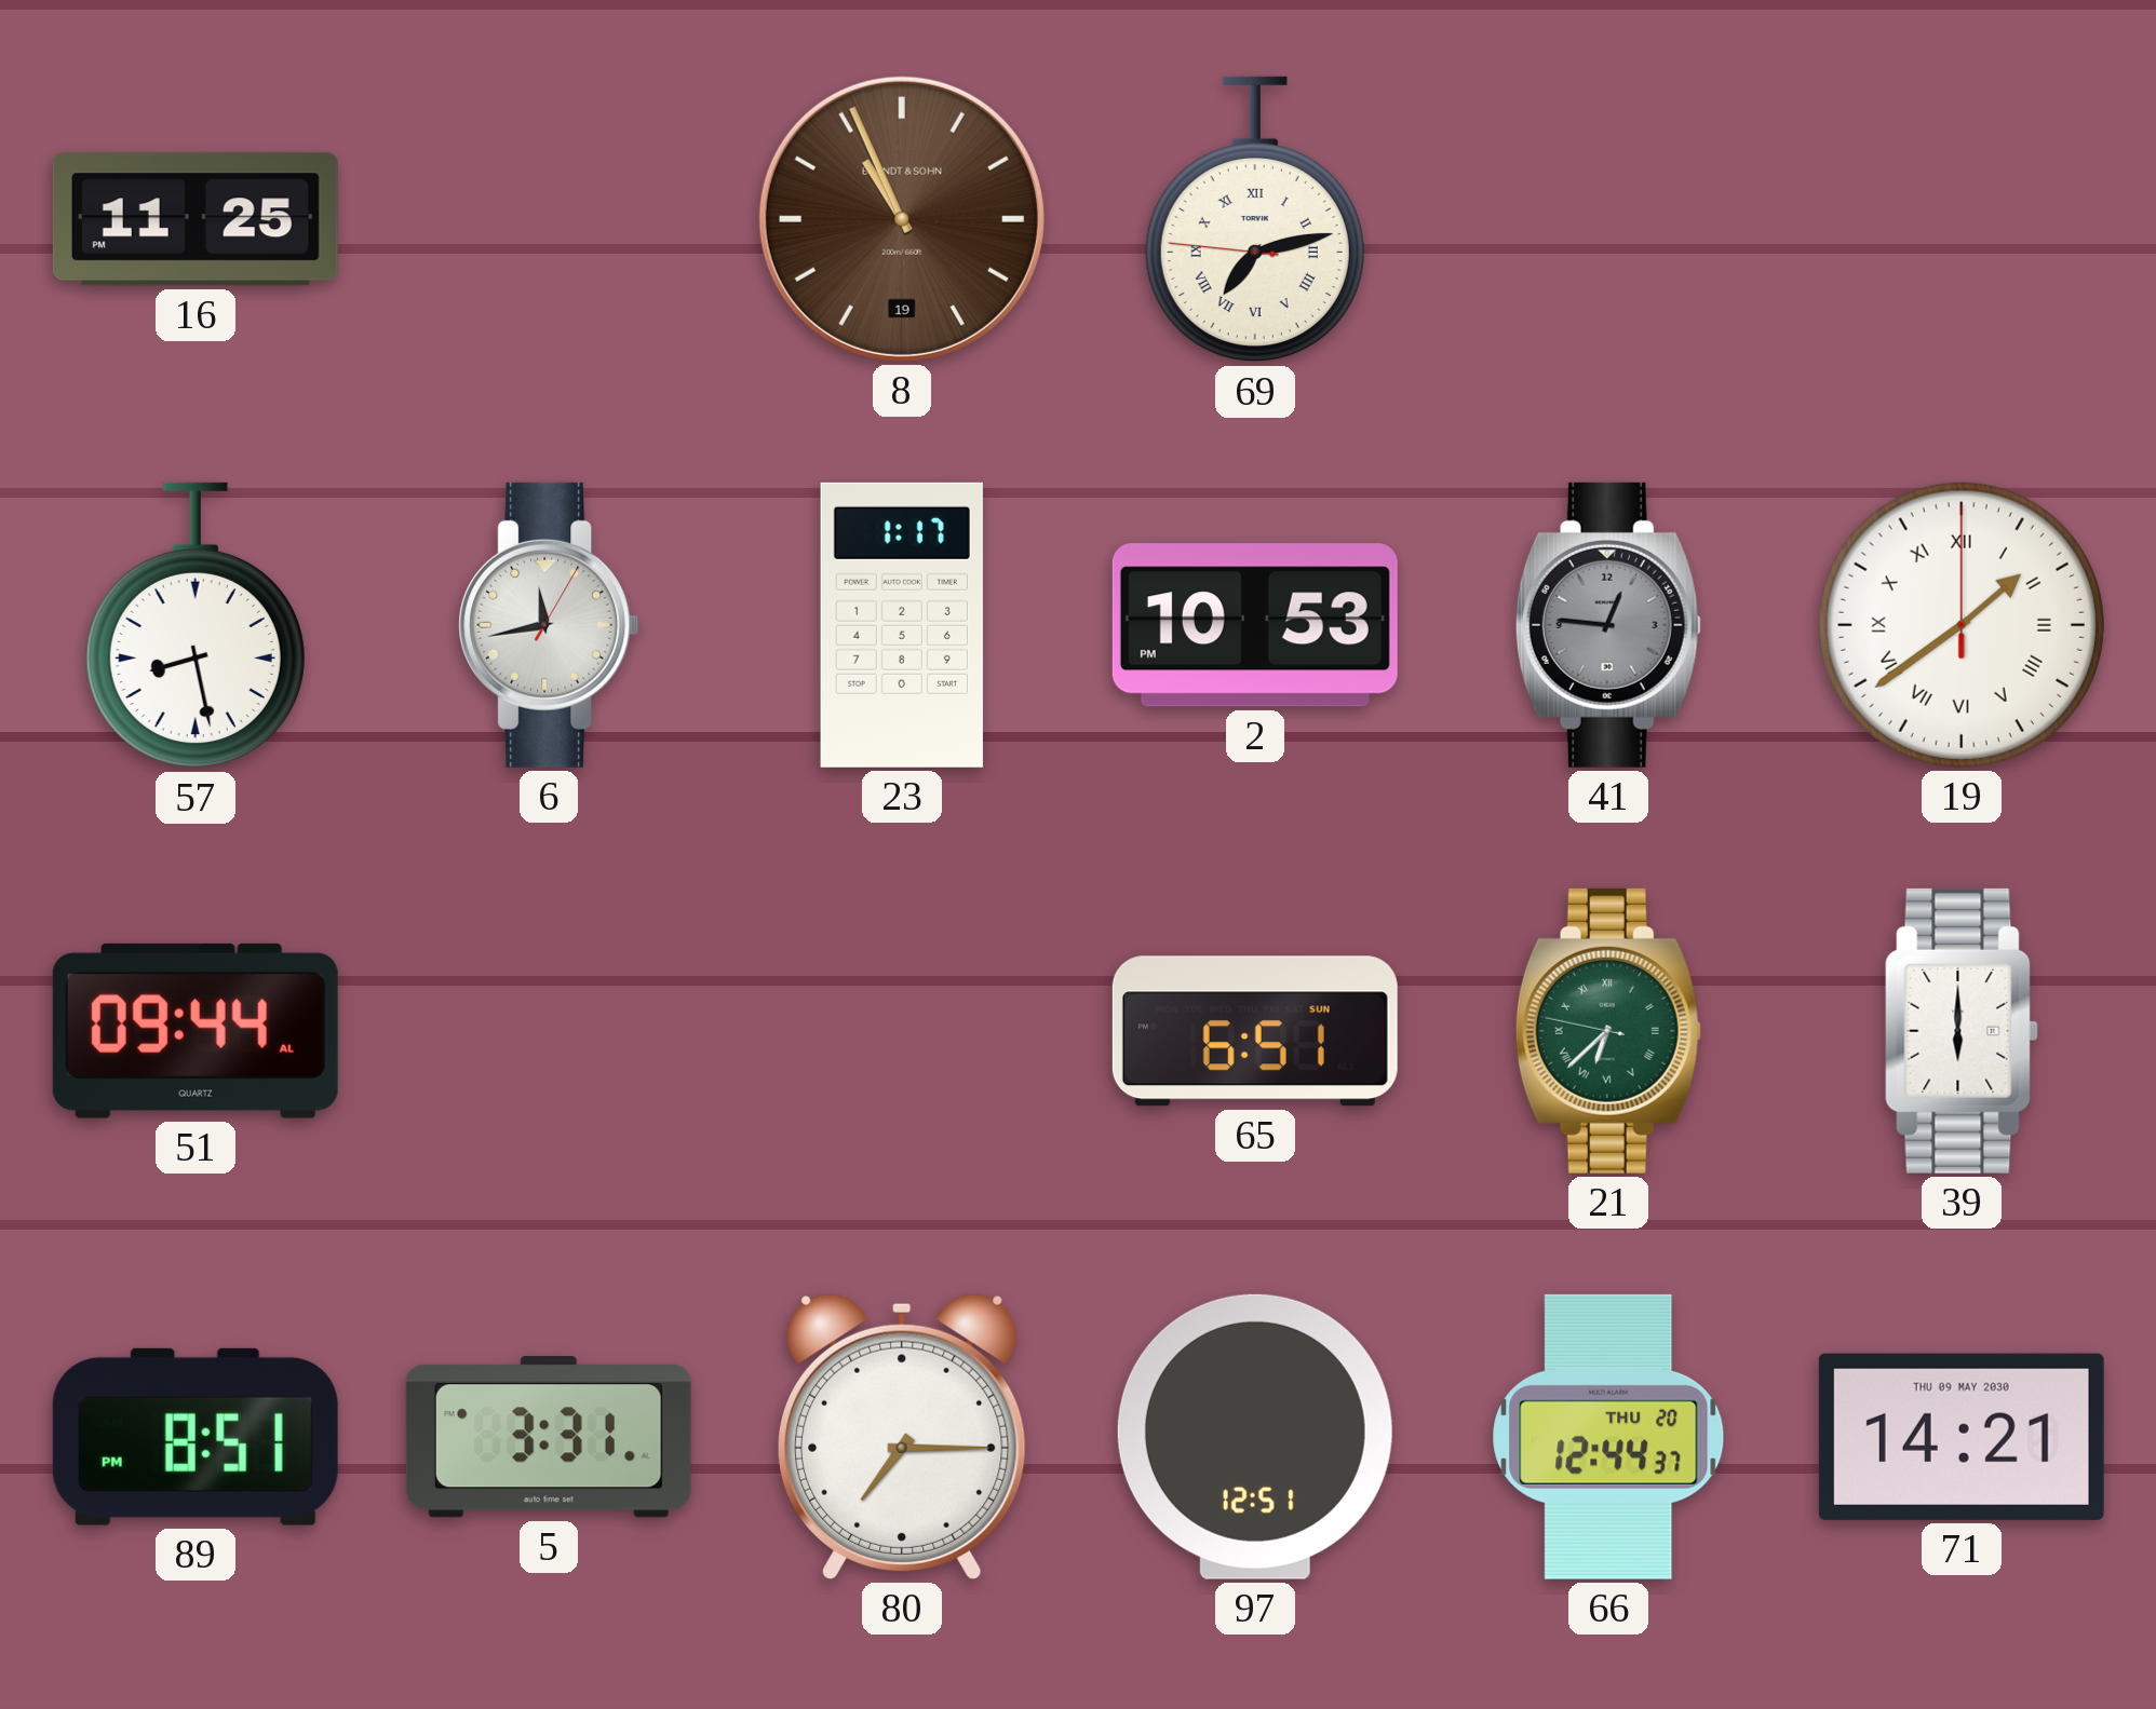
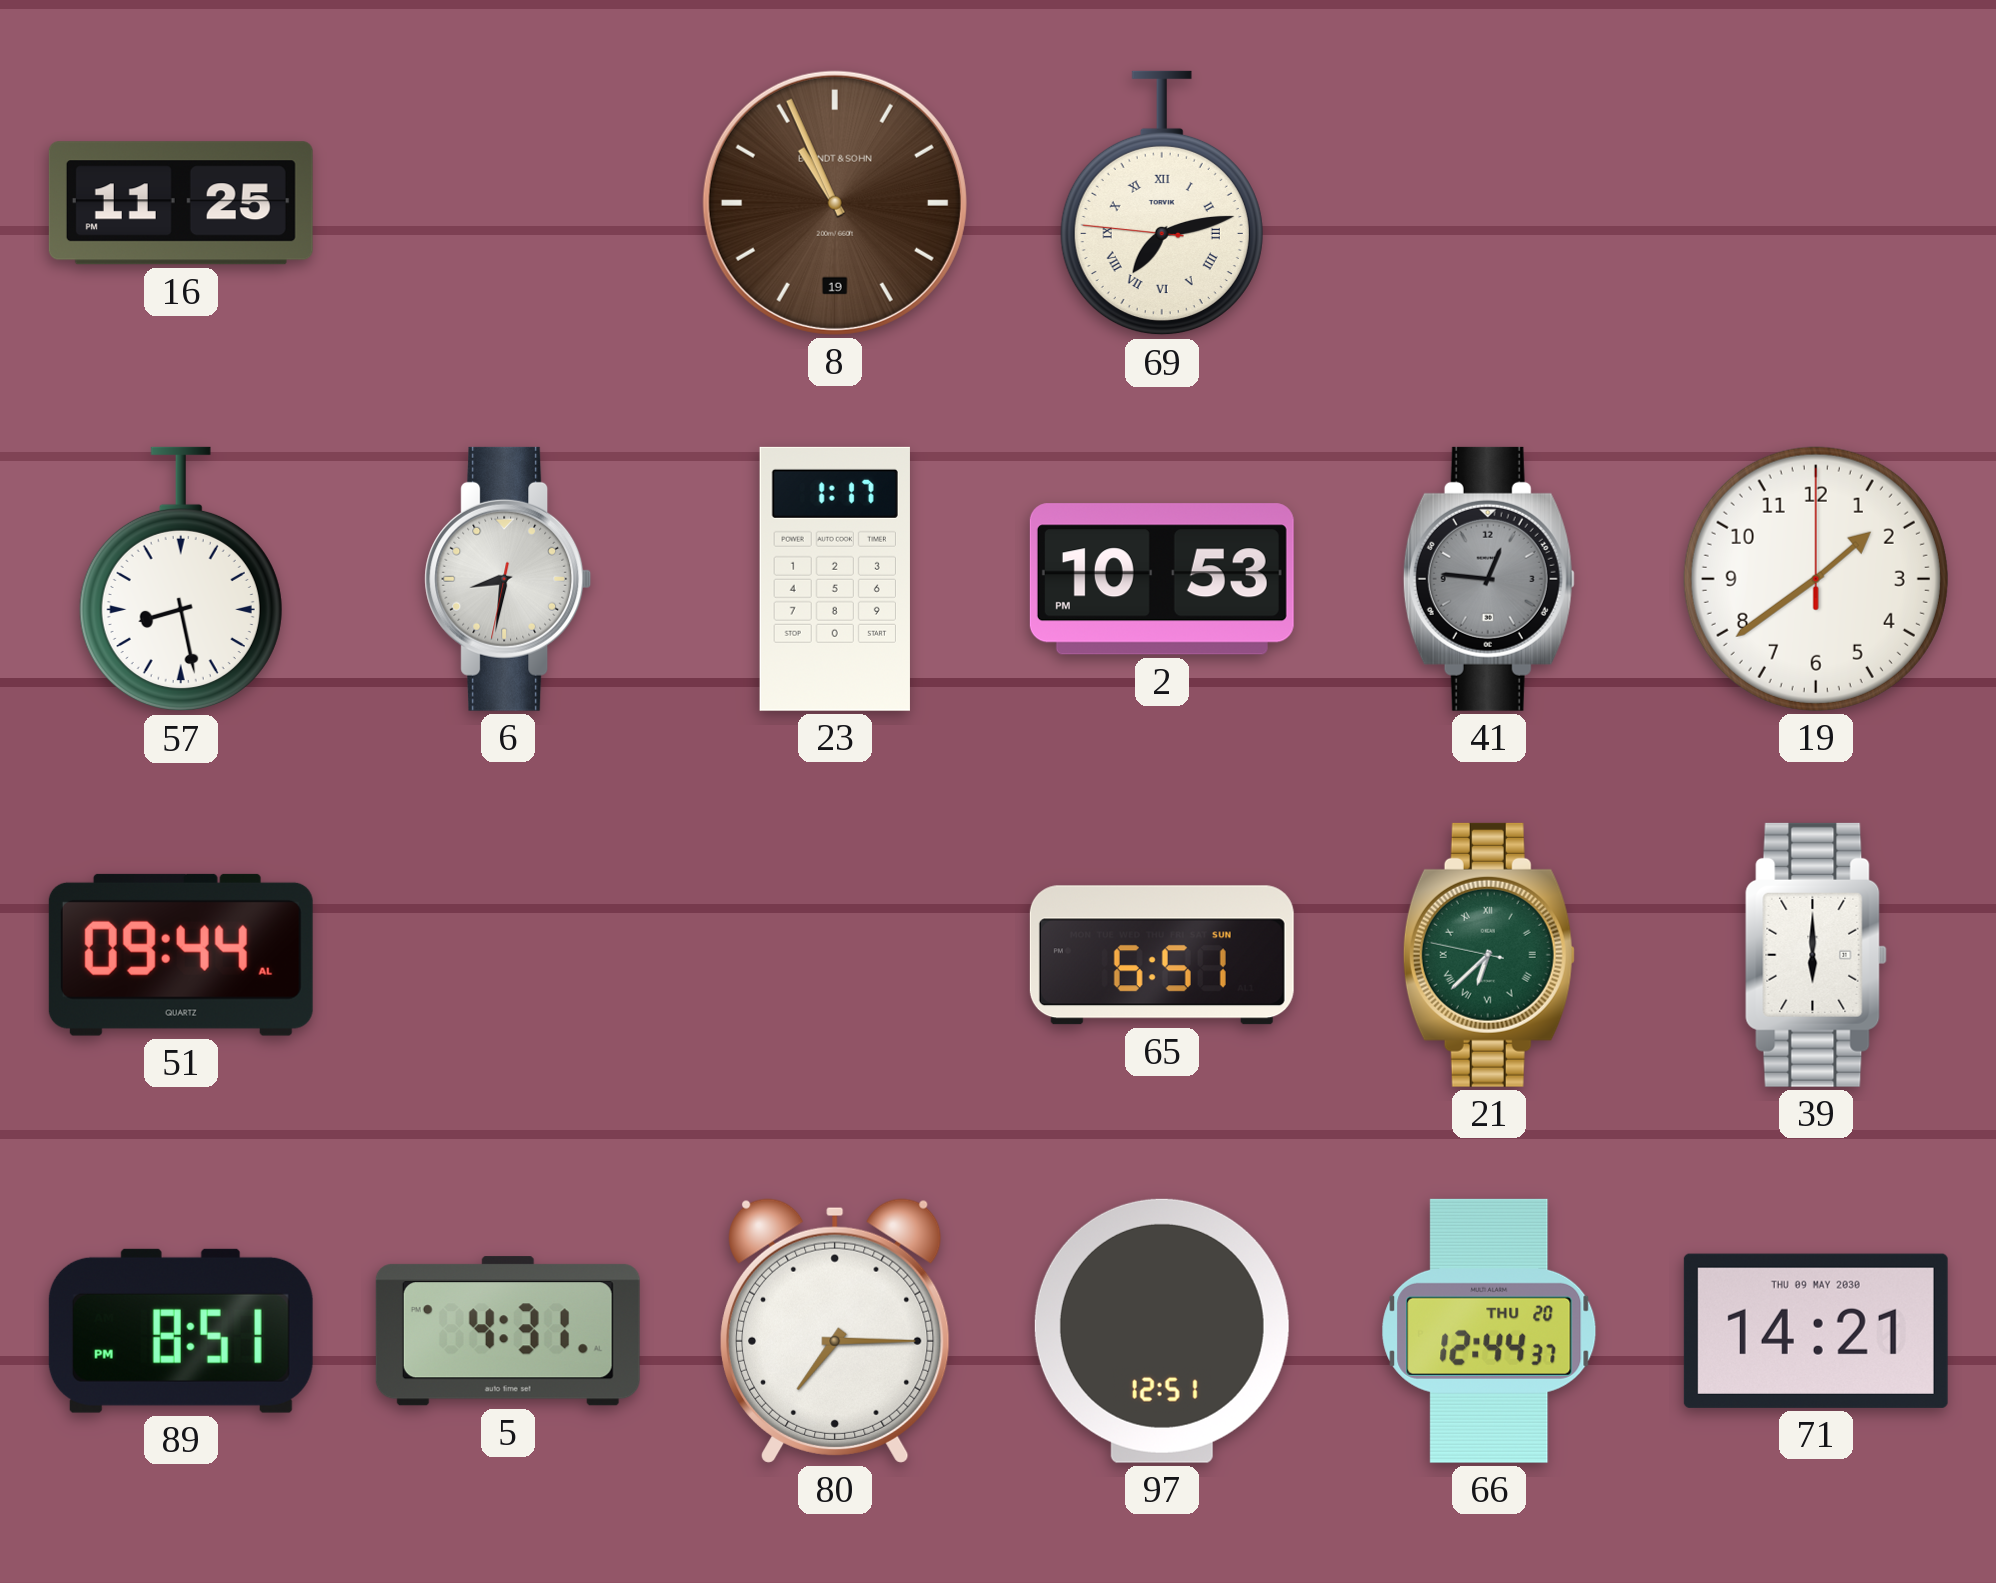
6: 11:43 -> 8:31 (508, 579)
19 numerals: Roman -> Arabic (1816, 579)
5: 3:31 -> 4:31 (508, 1331)
